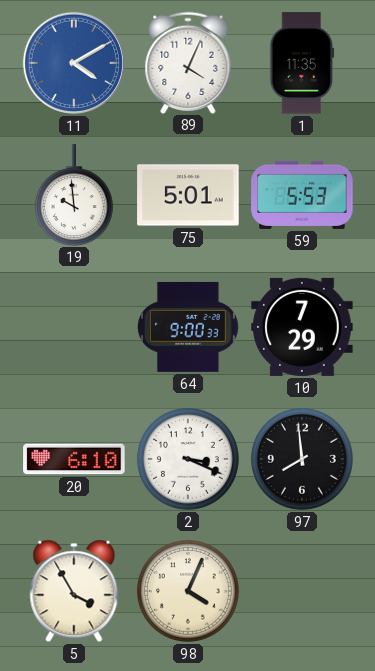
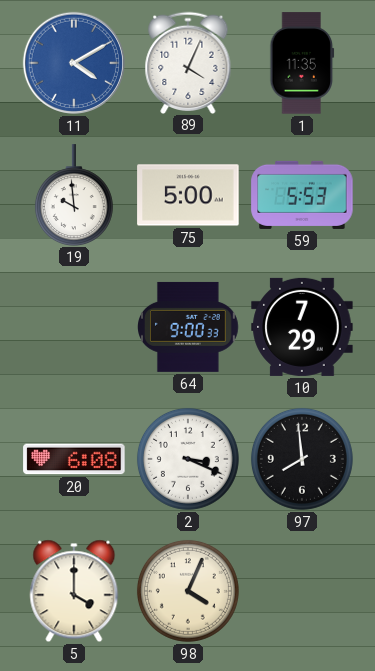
75: 5:01 -> 5:00 (188, 195)
20: 6:10 -> 6:08 (74, 459)
5: 3:55 -> 4:00 (74, 591)
